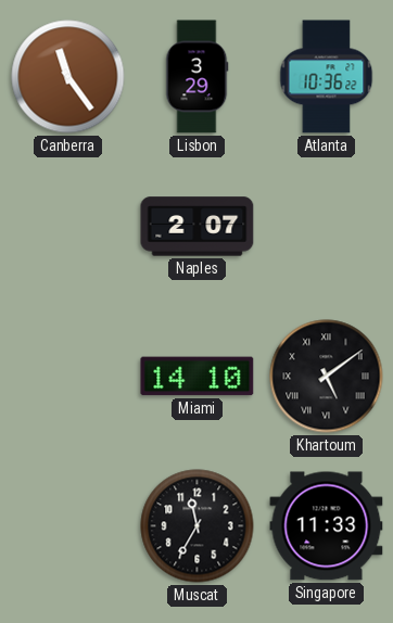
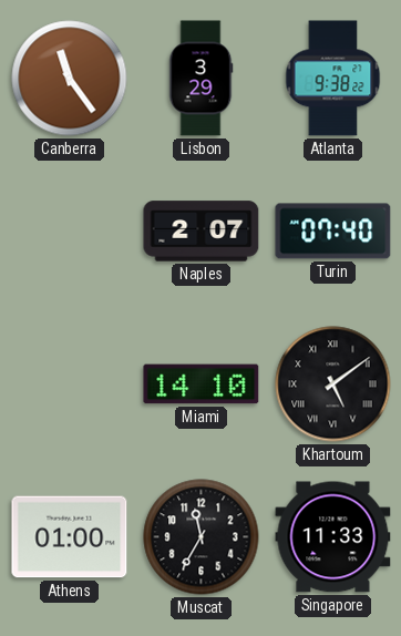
Atlanta: 10:36 -> 9:38 (333, 79)
Turin: none -> 07:40 (333, 232)
Athens: none -> 01:00 (70, 537)
